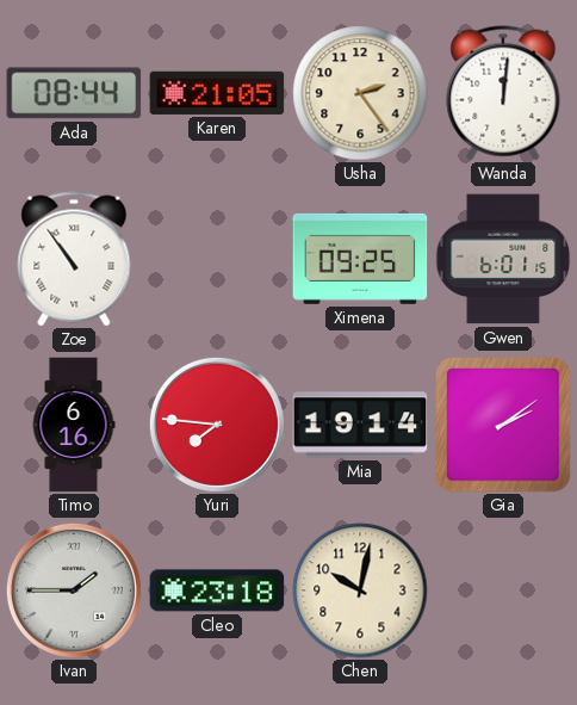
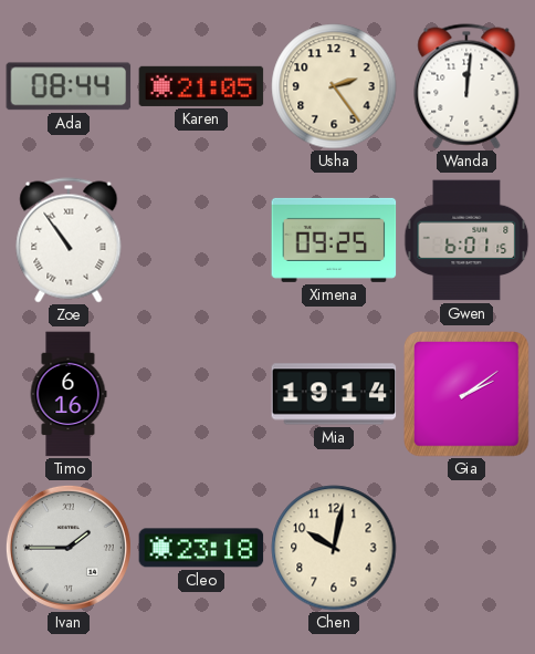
Yuri: 7:46 -> none (217, 425)
